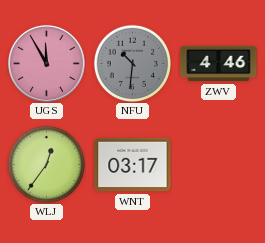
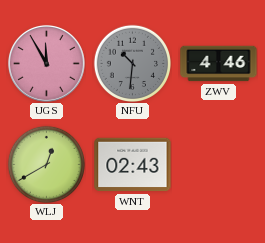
WLJ: 12:36 -> 12:40 (46, 164)
WNT: 03:17 -> 02:43 (133, 165)
